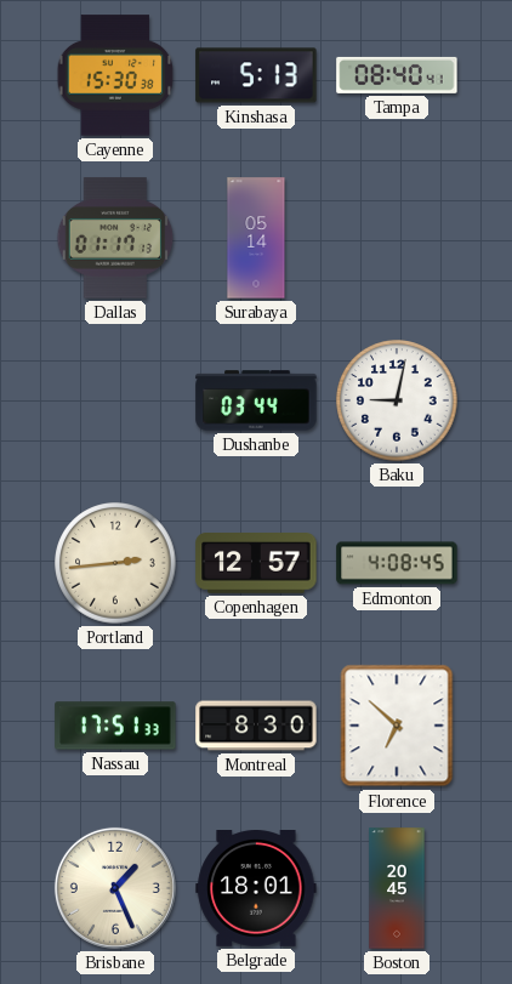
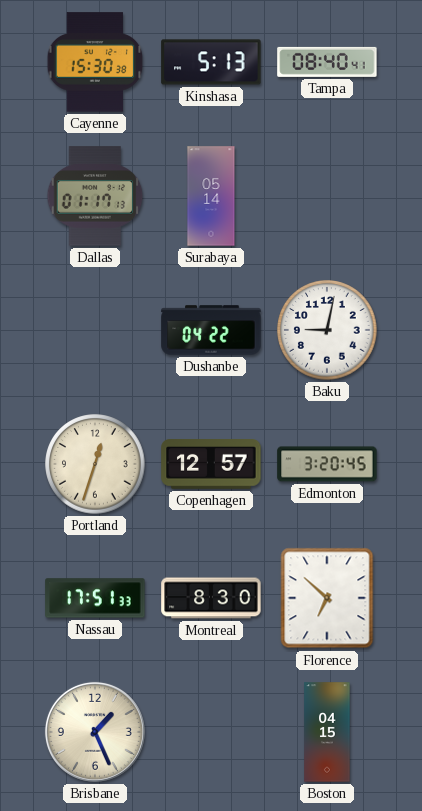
Dushanbe: 03:44 -> 04:22 (211, 330)
Portland: 2:44 -> 12:33 (95, 464)
Edmonton: 4:08 -> 3:20 (327, 464)
Belgrade: 18:01 -> none (256, 889)
Boston: 20:45 -> 04:15 (327, 732)
